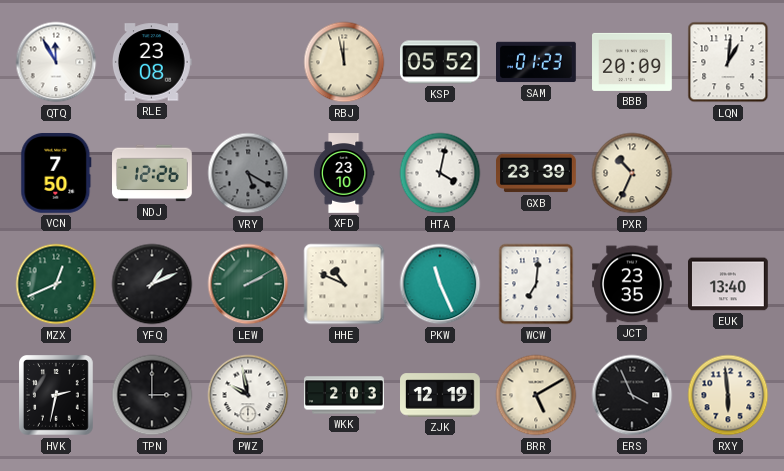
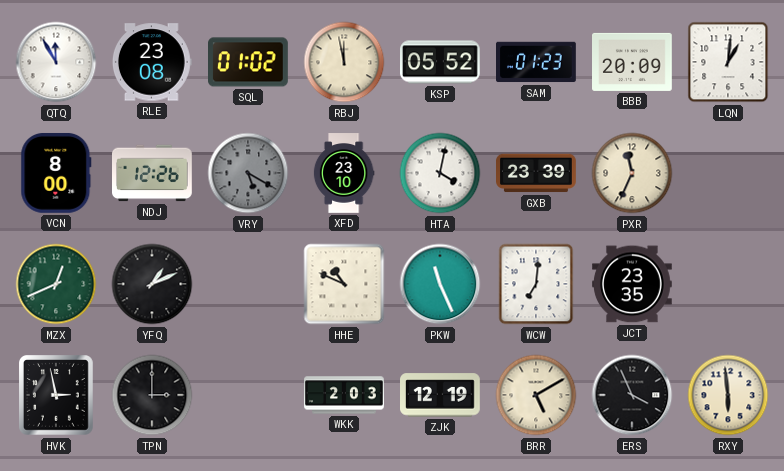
SQL: none -> 01:02 (249, 62)
VCN: 7:50 -> 8:00 (56, 173)
PXR: 10:34 -> 11:34 (632, 173)
LEW: 2:10 -> none (248, 284)
EUK: 13:40 -> none (729, 284)
HVK: 2:32 -> 2:58 (57, 396)
PWZ: 9:58 -> none (248, 395)
